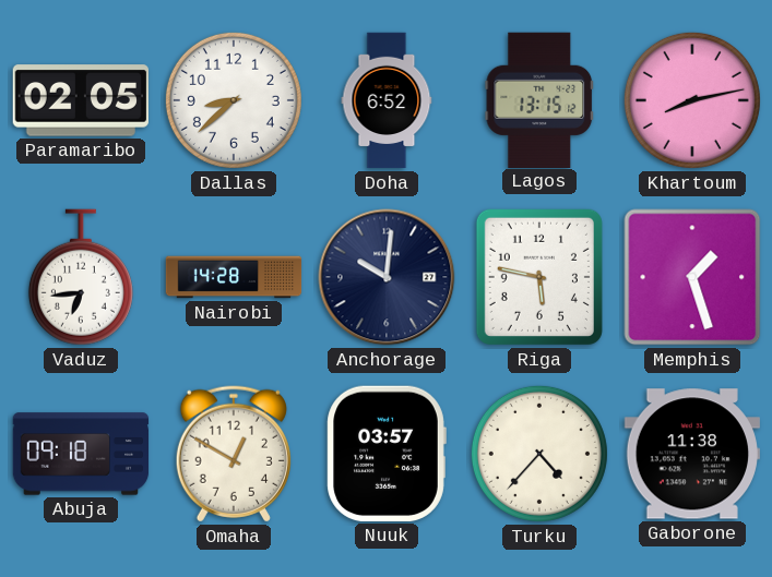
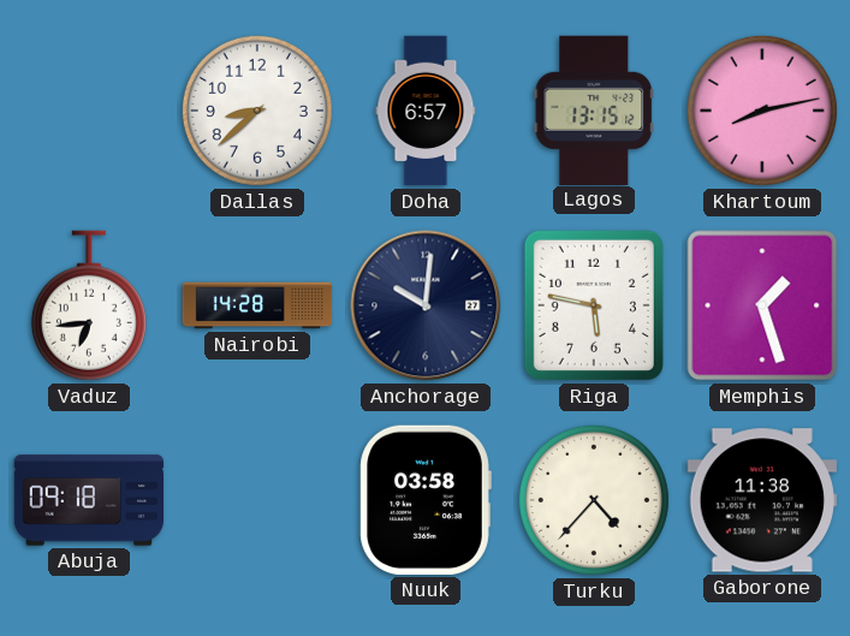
Paramaribo: 02:05 -> none (80, 100)
Doha: 6:52 -> 6:57 (426, 111)
Omaha: 12:50 -> none (234, 454)
Nuuk: 03:57 -> 03:58 (426, 500)
